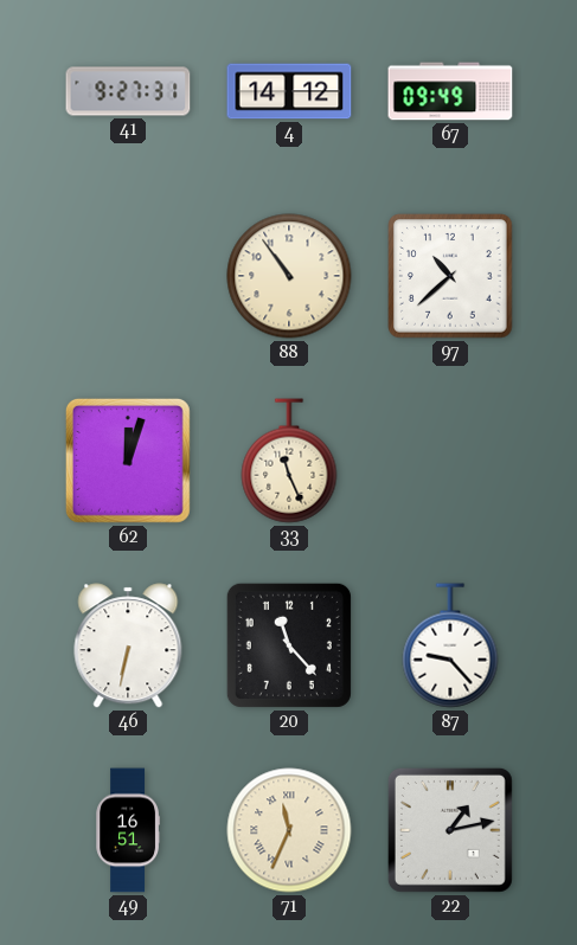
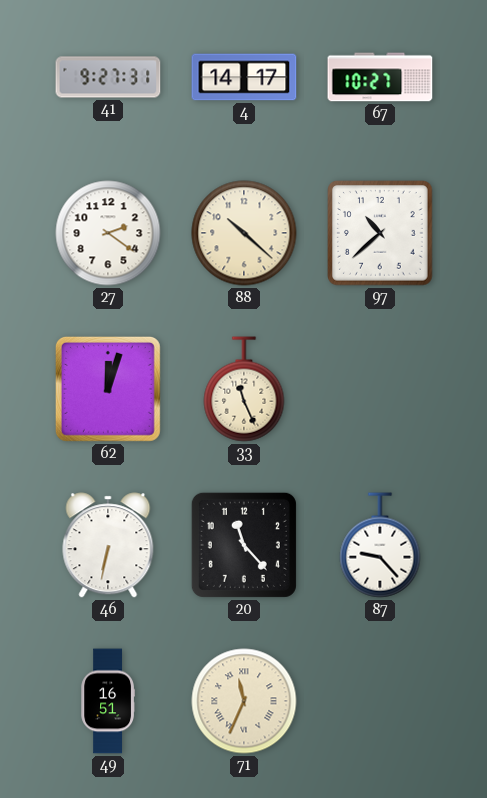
4: 14:12 -> 14:17 (244, 77)
67: 09:49 -> 10:27 (380, 77)
27: none -> 2:21 (108, 233)
88: 10:54 -> 10:22 (244, 233)
22: 1:13 -> none (450, 830)
